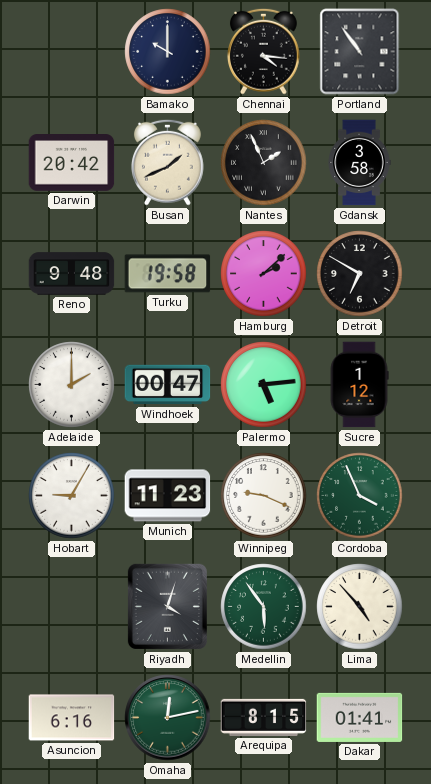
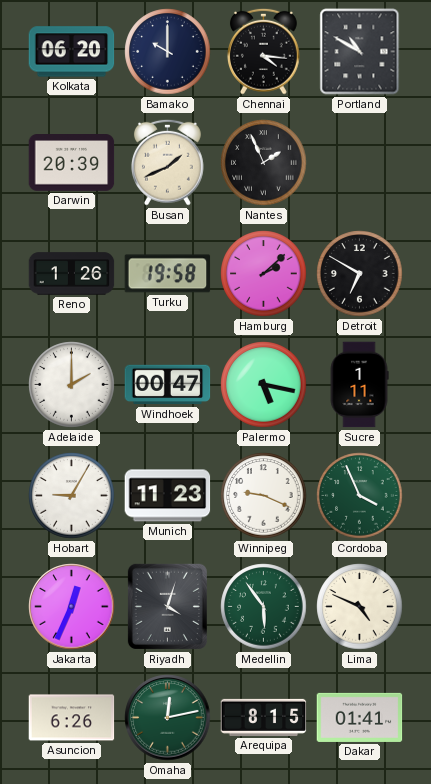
Kolkata: none -> 06:20 (72, 52)
Portland: 10:54 -> 10:50 (360, 52)
Darwin: 20:42 -> 20:39 (72, 163)
Gdansk: 3:58 -> none (359, 163)
Reno: 9:48 -> 1:26 (72, 274)
Palermo: 5:14 -> 5:17 (264, 385)
Sucre: 1:12 -> 1:11 (359, 385)
Jakarta: none -> 12:34 (72, 607)
Lima: 4:53 -> 4:49 (360, 607)
Asuncion: 6:16 -> 6:26 (72, 718)
